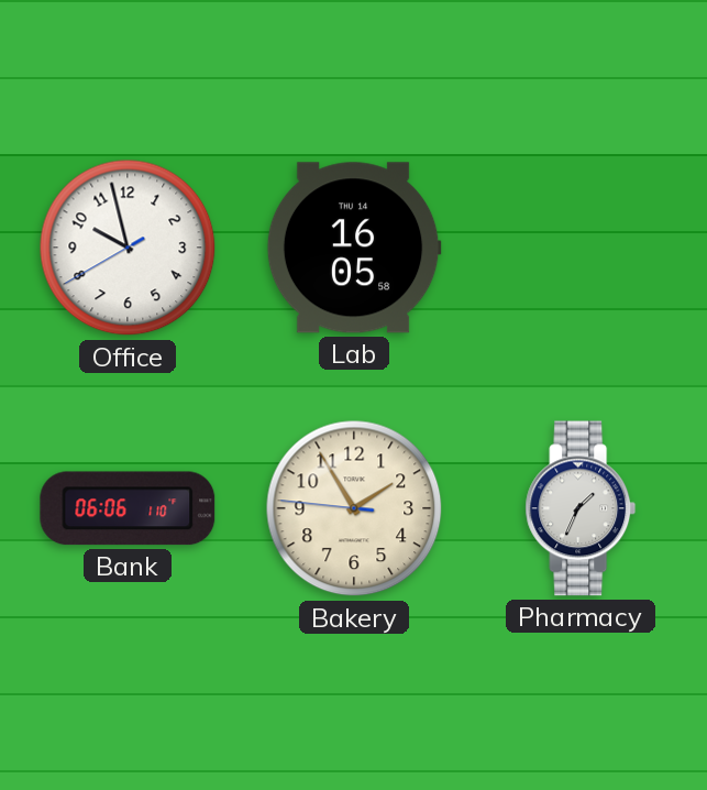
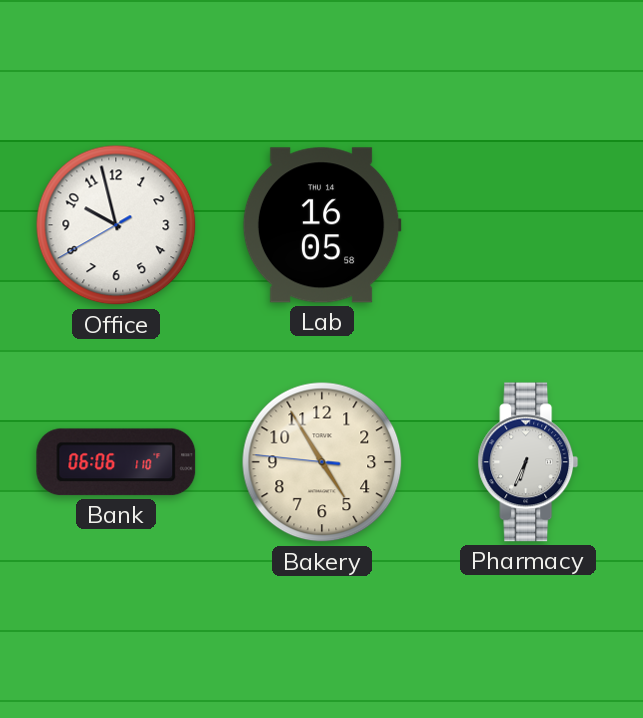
Bakery: 1:54 -> 4:54 (322, 462)
Pharmacy: 1:34 -> 6:34 (528, 462)
